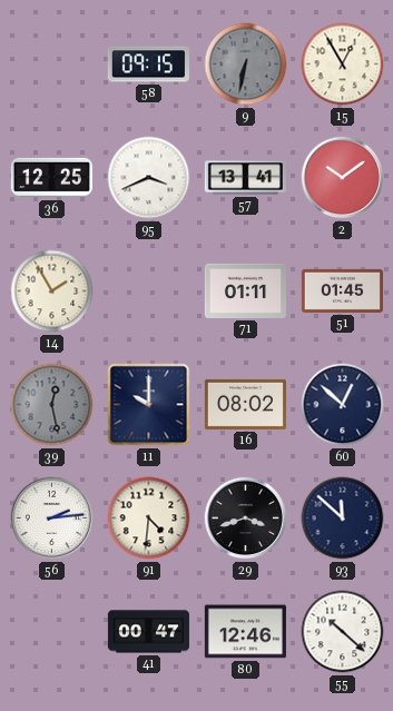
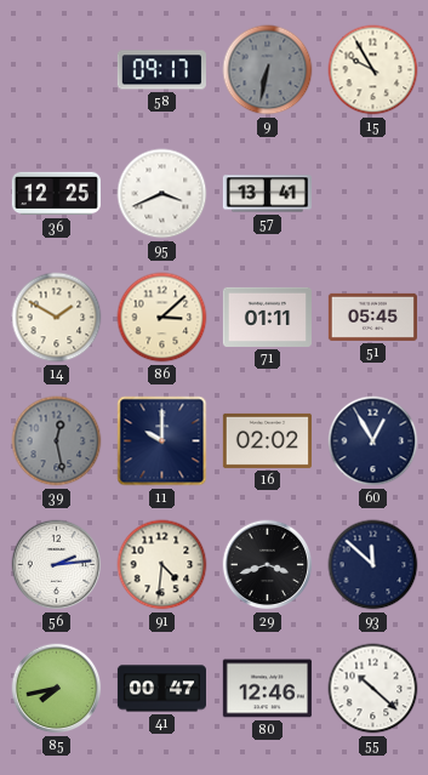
58: 09:15 -> 09:17 (161, 70)
15: 12:55 -> 9:55 (373, 70)
2: 10:09 -> none (343, 178)
14: 1:55 -> 1:50 (57, 318)
86: none -> 3:08 (162, 318)
51: 01:45 -> 05:45 (372, 317)
16: 08:02 -> 02:02 (267, 440)
60: 12:52 -> 12:55 (373, 441)
85: none -> 7:43 (57, 689)
